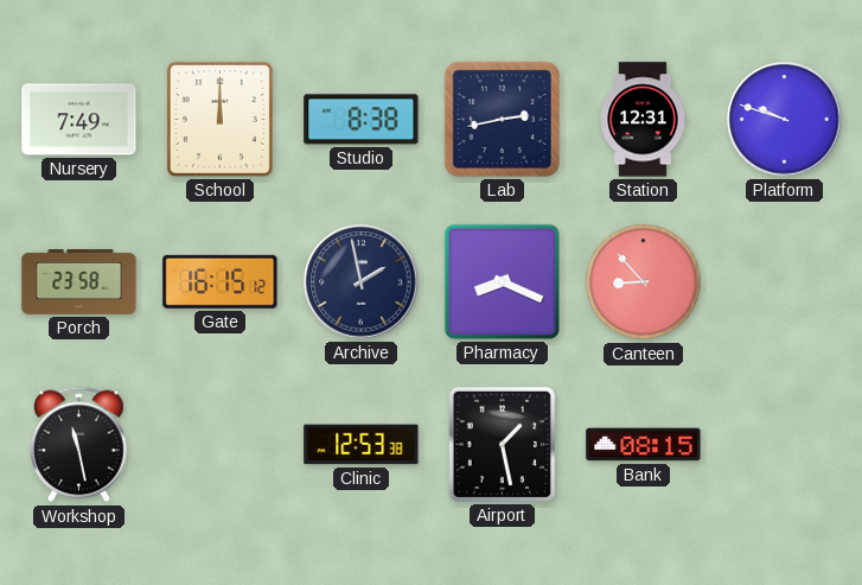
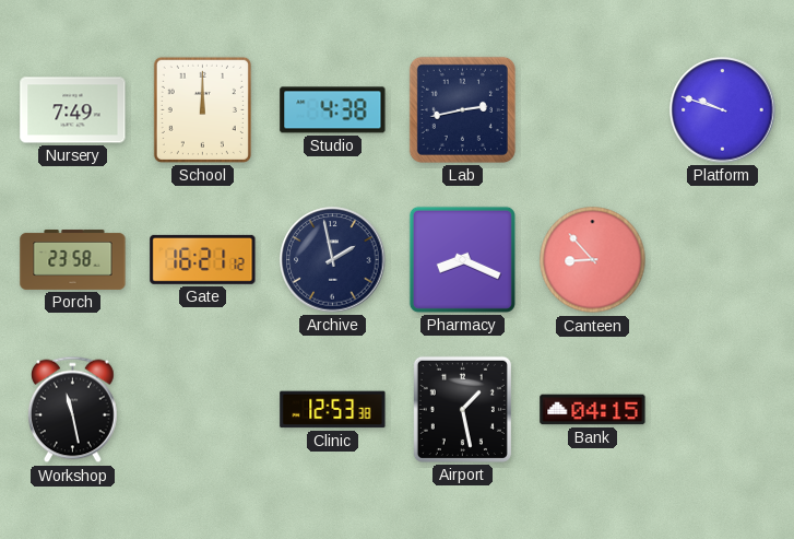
Studio: 8:38 -> 4:38 (333, 110)
Station: 12:31 -> none (643, 120)
Gate: 16:15 -> 16:21 (203, 259)
Bank: 08:15 -> 04:15 (593, 410)
